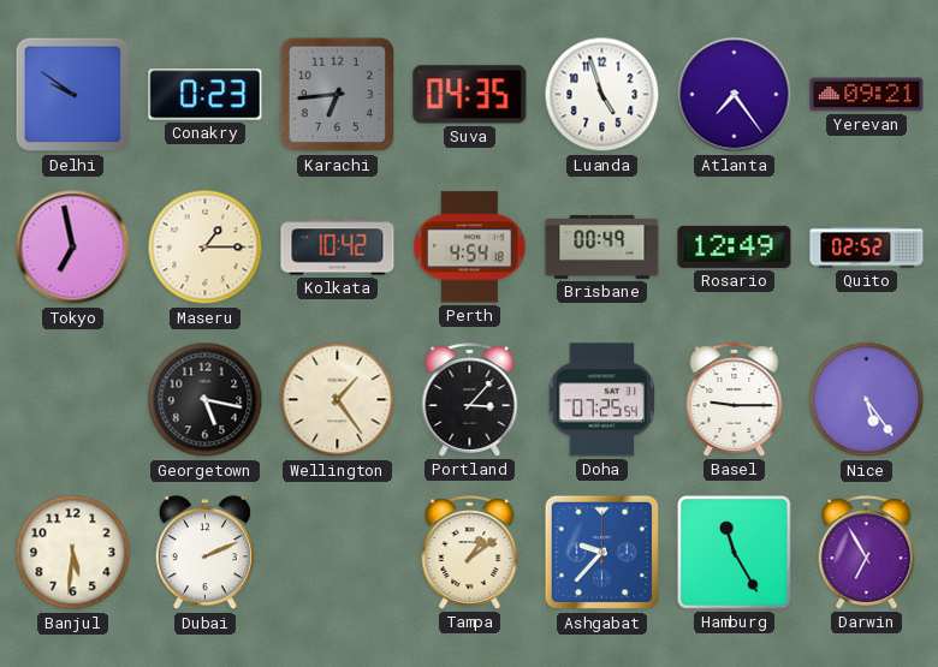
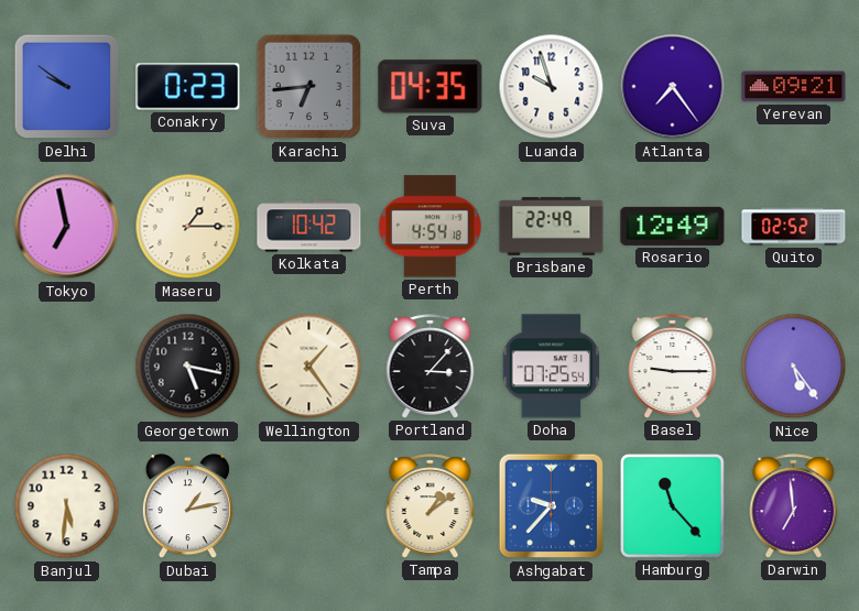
Luanda: 4:57 -> 9:57 (552, 87)
Brisbane: 00:49 -> 22:49 (552, 227)
Dubai: 2:11 -> 1:13 (187, 506)
Hamburg: 11:25 -> 11:23 (672, 505)
Darwin: 6:55 -> 6:59 (794, 506)
